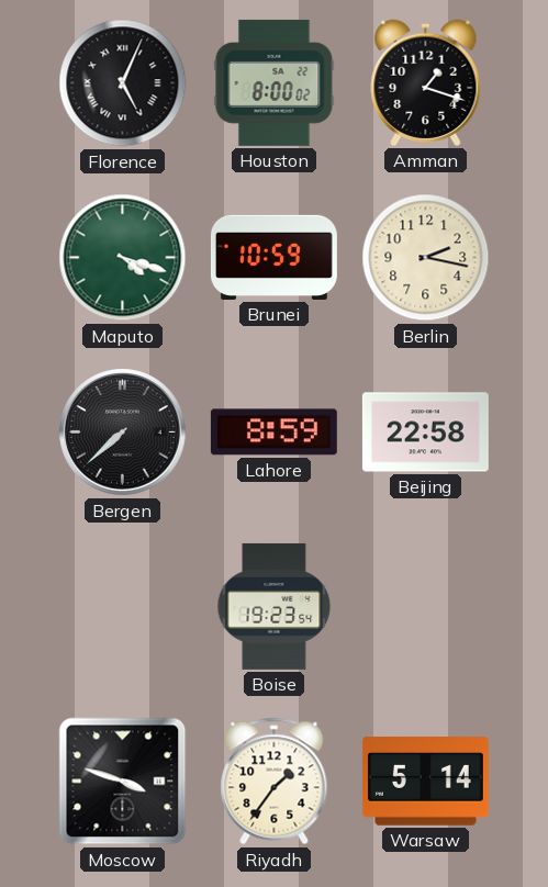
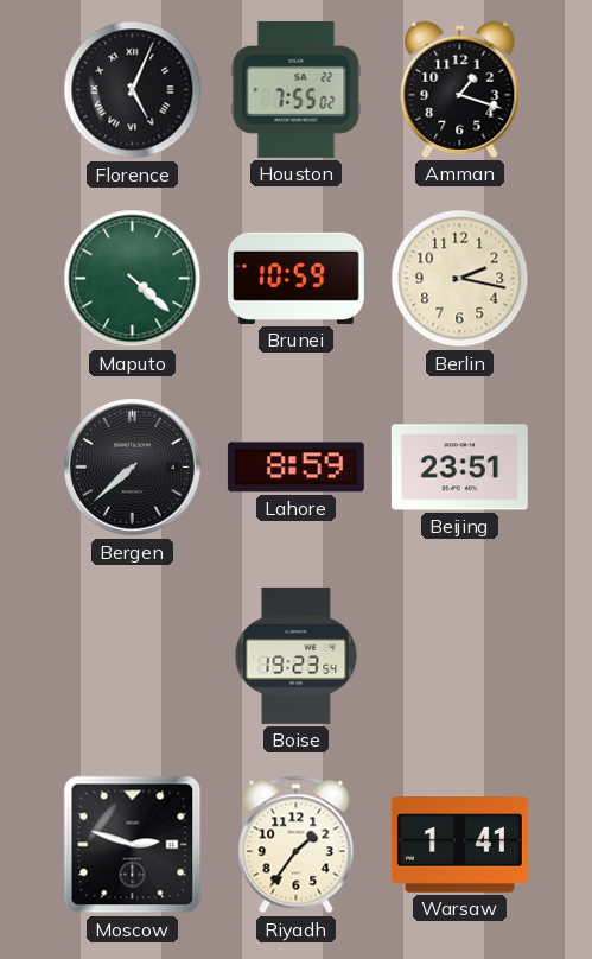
Houston: 8:00 -> 7:55 (297, 89)
Maputo: 4:18 -> 4:22 (133, 279)
Beijing: 22:58 -> 23:51 (459, 468)
Moscow: 3:48 -> 2:48 (133, 845)
Warsaw: 5:14 -> 1:41 (459, 845)
